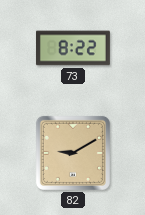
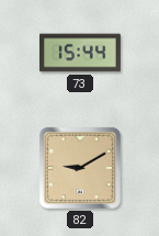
73: 8:22 -> 15:44 (80, 53)
